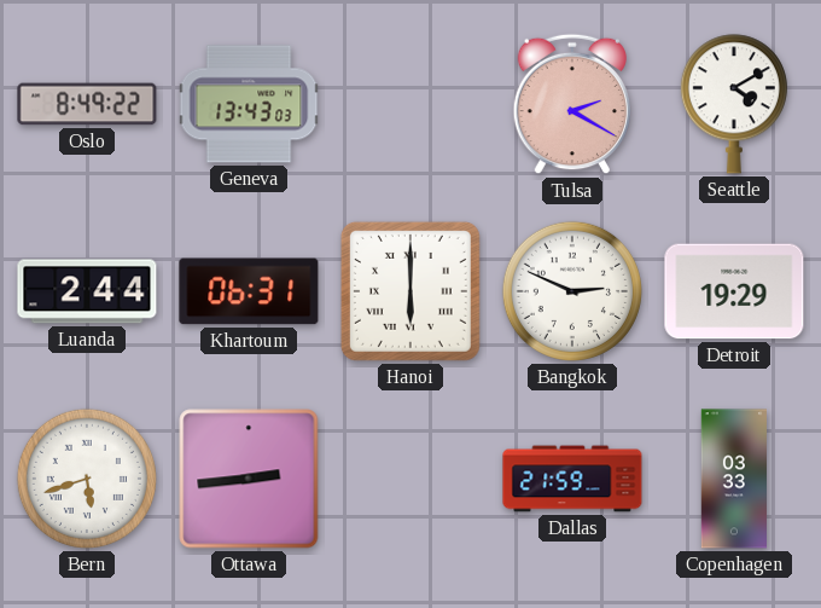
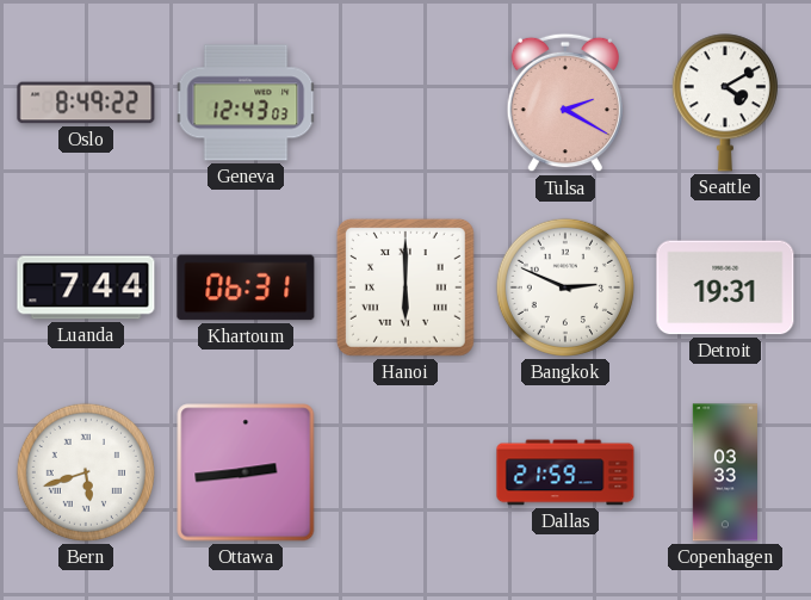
Geneva: 13:43 -> 12:43 (246, 103)
Luanda: 2:44 -> 7:44 (86, 287)
Detroit: 19:29 -> 19:31 (725, 287)
